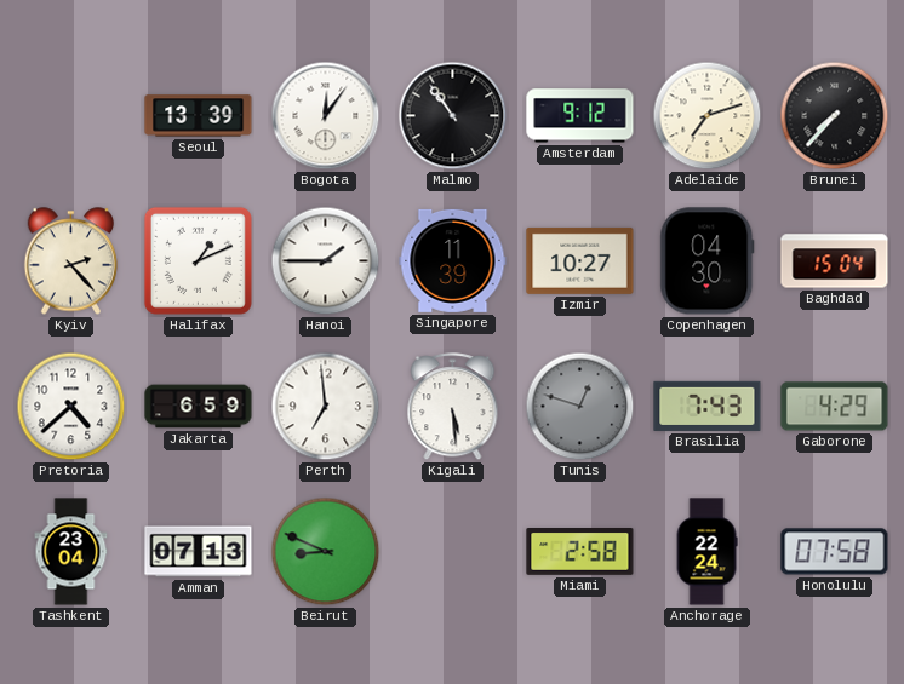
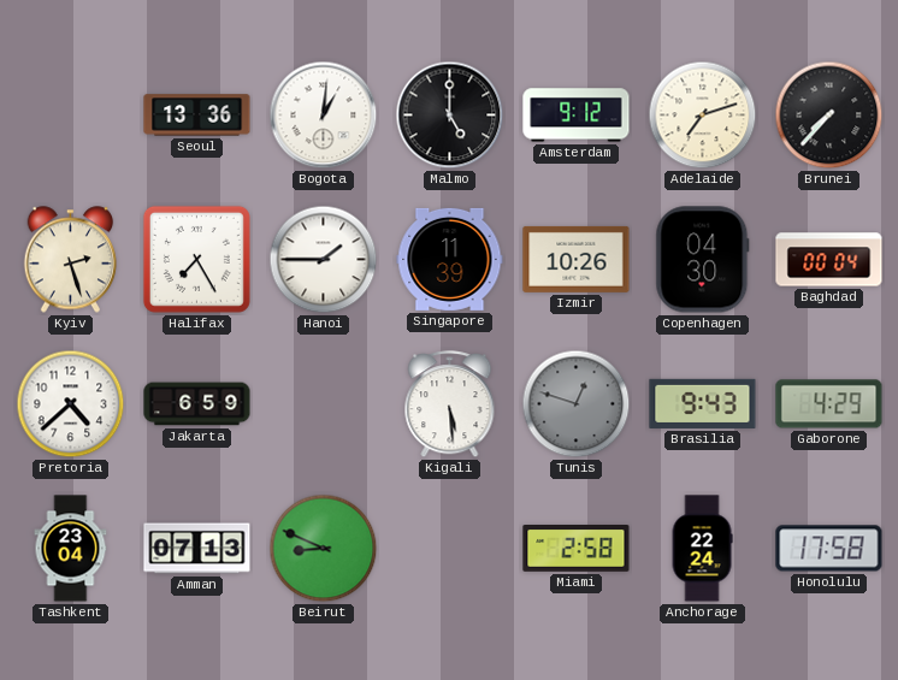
Seoul: 13:39 -> 13:36 (197, 116)
Bogota: 12:06 -> 1:01 (324, 116)
Malmo: 10:54 -> 5:00 (450, 116)
Kyiv: 2:23 -> 2:27 (71, 260)
Halifax: 1:11 -> 7:25 (196, 259)
Izmir: 10:27 -> 10:26 (577, 259)
Baghdad: 15:04 -> 00:04 (829, 260)
Perth: 6:59 -> none (326, 407)
Brasilia: 7:43 -> 9:43 (703, 403)
Honolulu: 07:58 -> 17:58 (829, 549)
